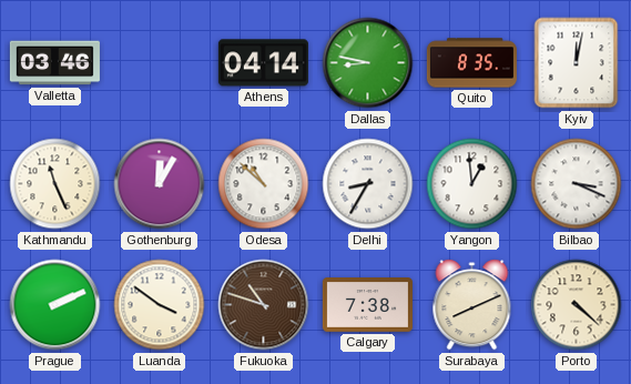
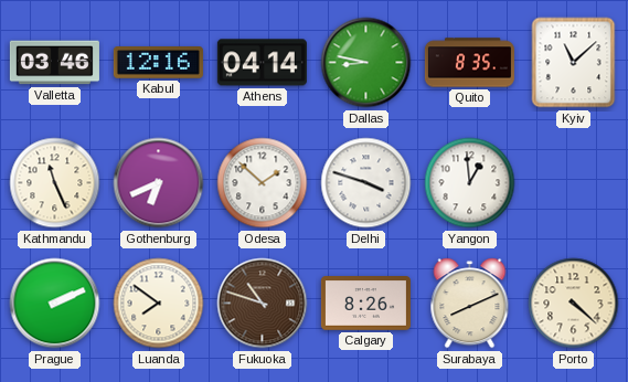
Kabul: none -> 12:16 (158, 63)
Kyiv: 12:02 -> 11:08 (574, 63)
Gothenburg: 12:05 -> 6:41 (159, 183)
Odesa: 10:52 -> 1:52 (263, 183)
Delhi: 8:35 -> 3:48 (366, 183)
Bilbao: 3:19 -> none (577, 184)
Luanda: 3:51 -> 7:51 (159, 304)
Calgary: 7:38 -> 8:26 (365, 304)
